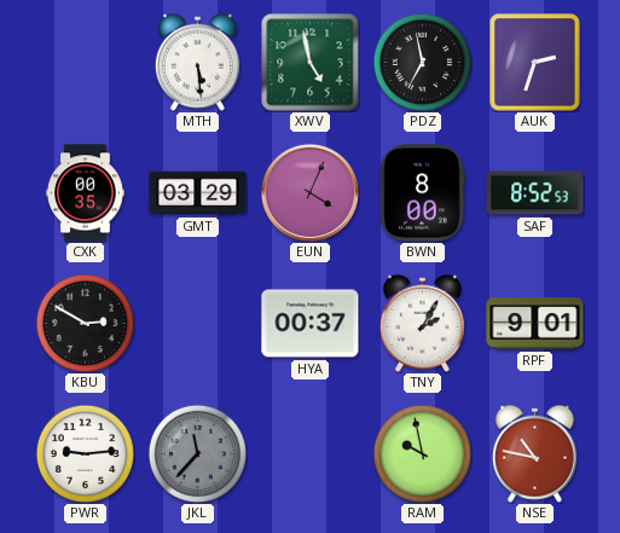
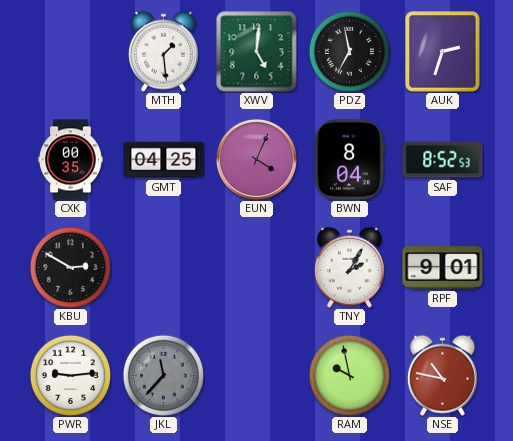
MTH: 5:29 -> 1:29 (163, 51)
XWV: 4:58 -> 5:01 (257, 52)
GMT: 03:29 -> 04:25 (164, 160)
BWN: 8:00 -> 8:04 (349, 160)
HYA: 00:37 -> none (311, 324)
